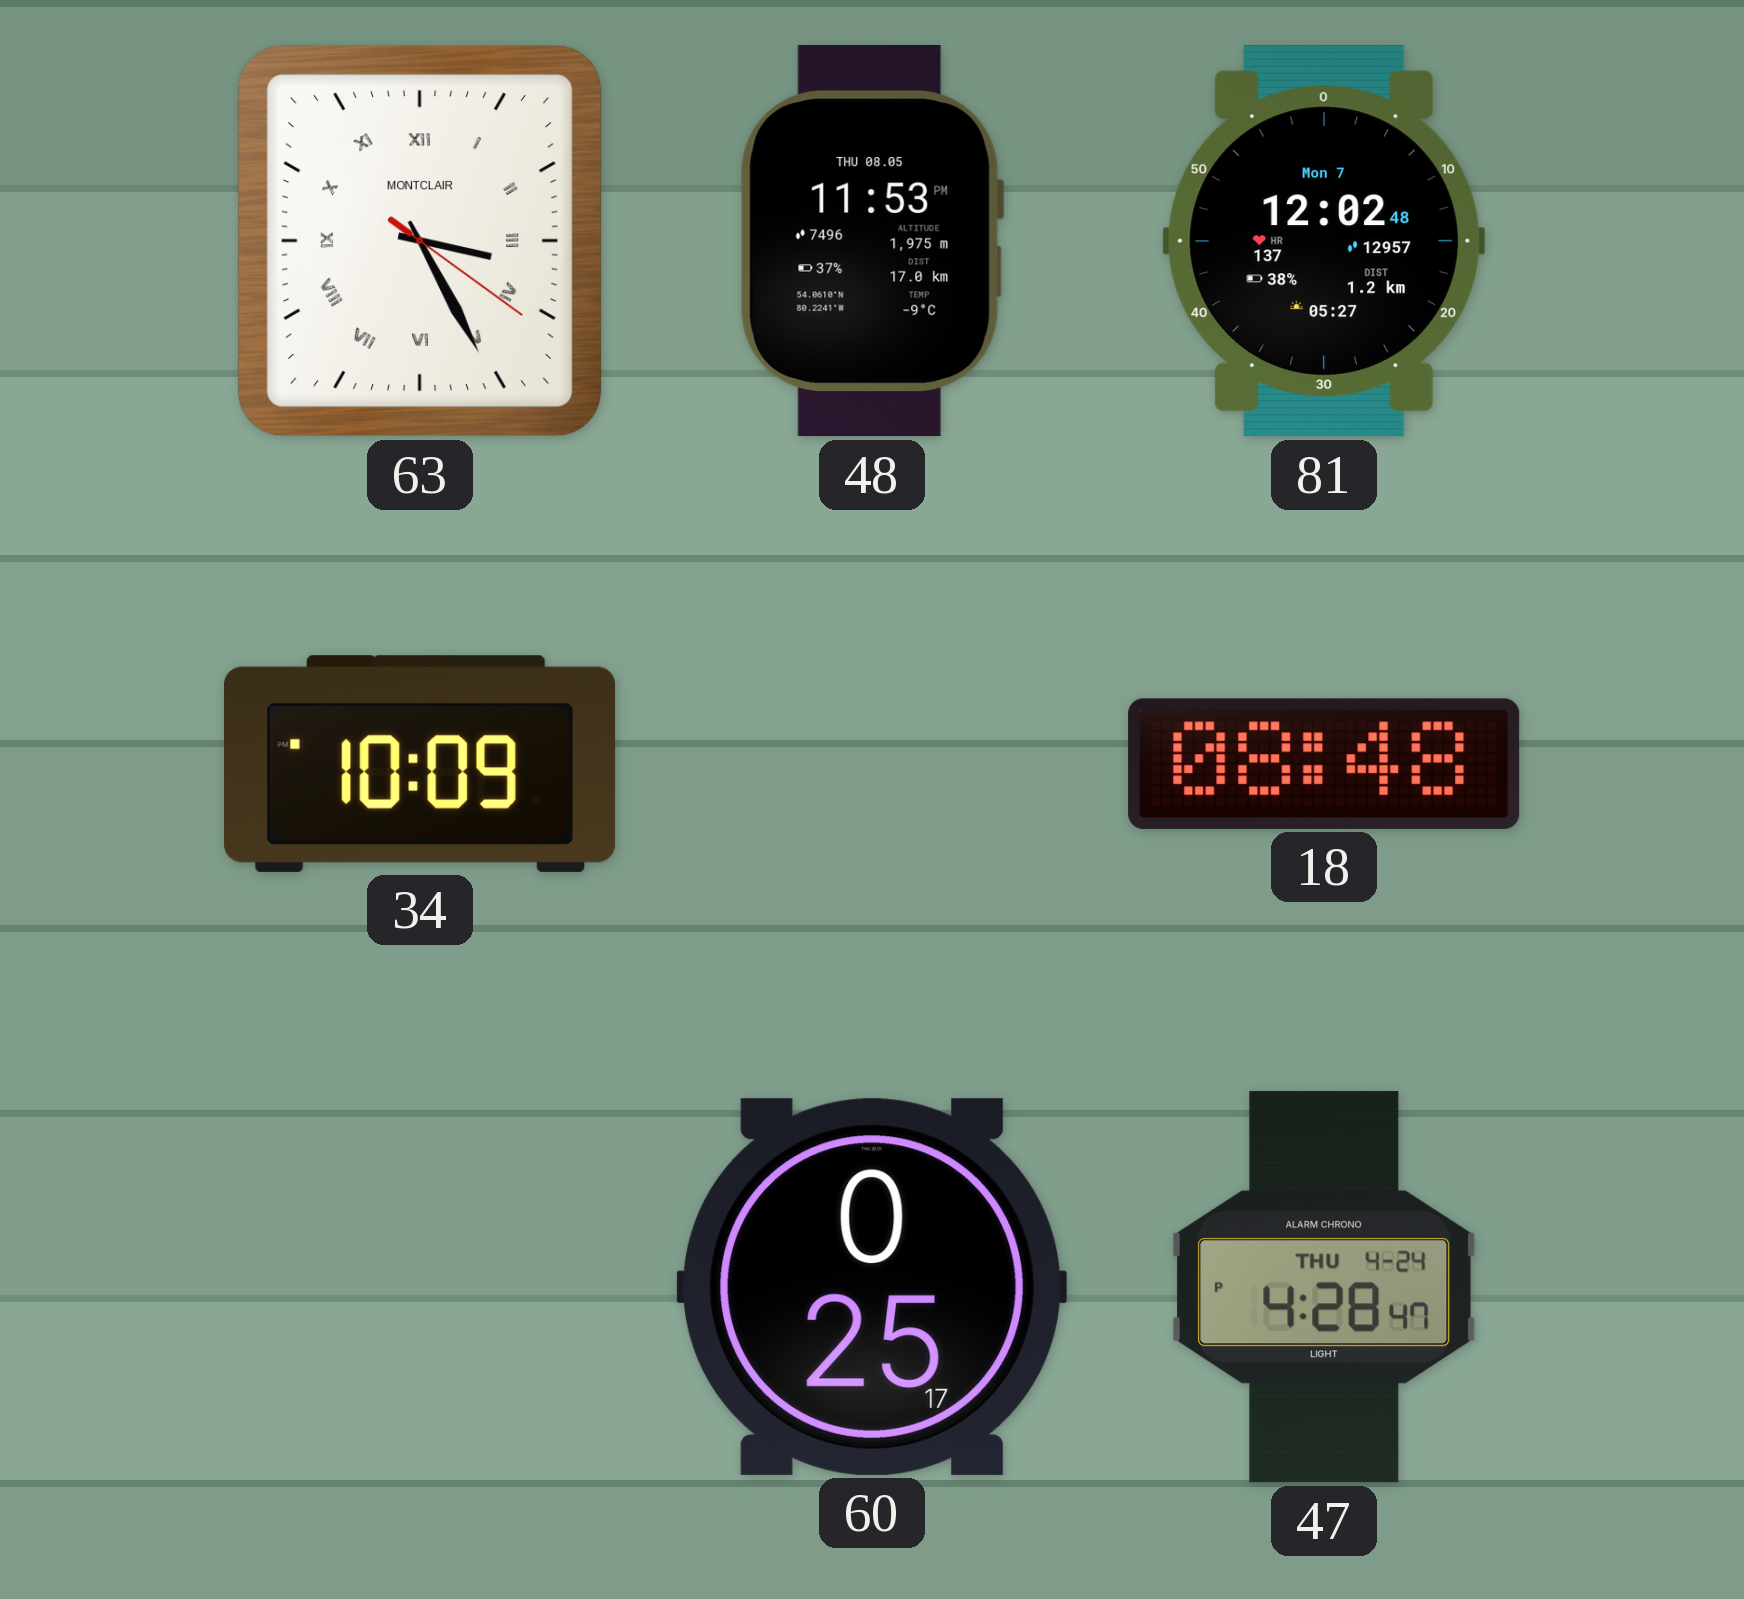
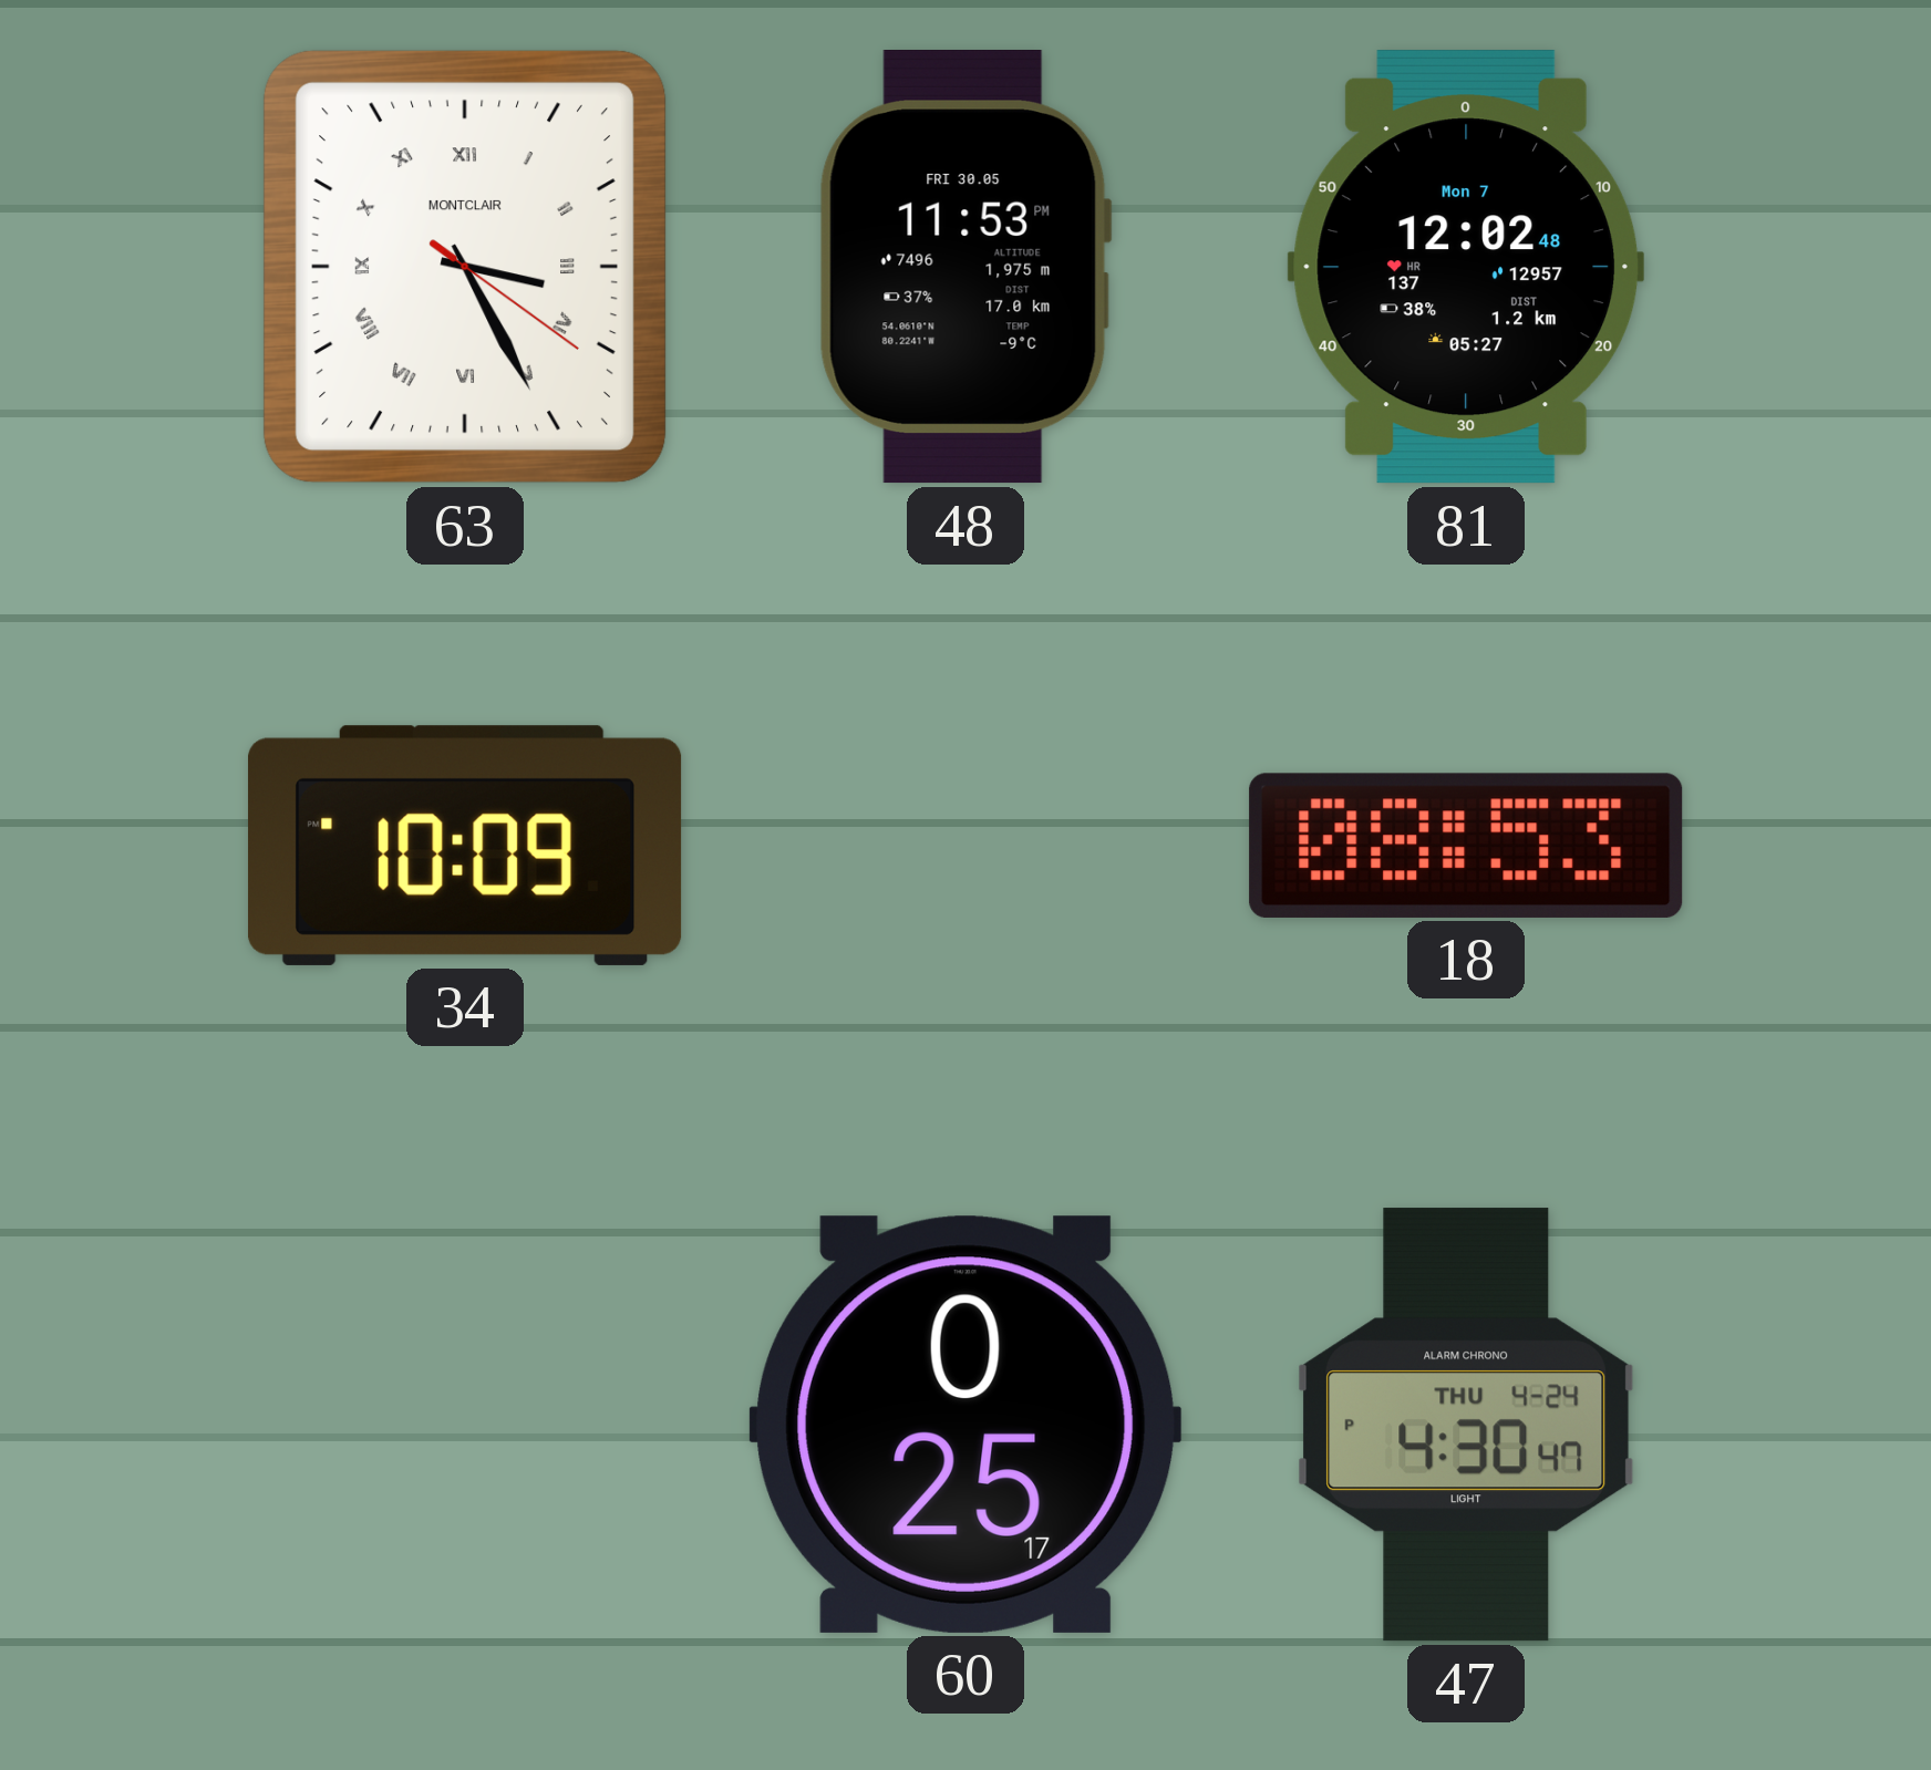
48 date: THU 08.05 -> FRI 30.05 (965, 268)
18: 08:48 -> 08:53 (1466, 846)
47: 4:28 -> 4:30 (1466, 1425)
